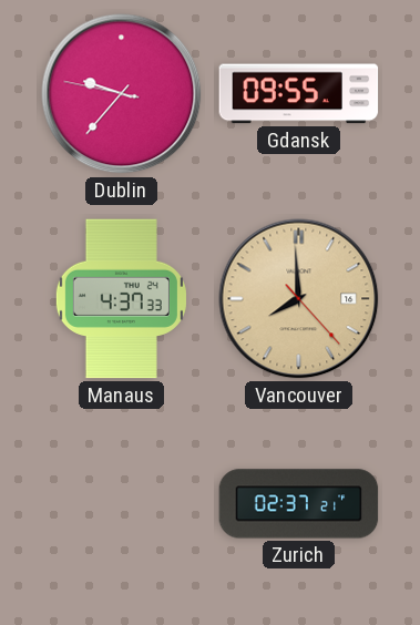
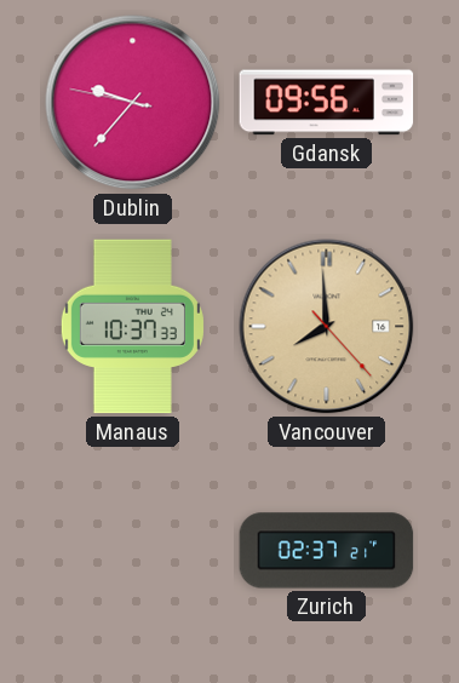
Gdansk: 09:55 -> 09:56 (327, 103)
Manaus: 4:37 -> 10:37 (132, 327)
